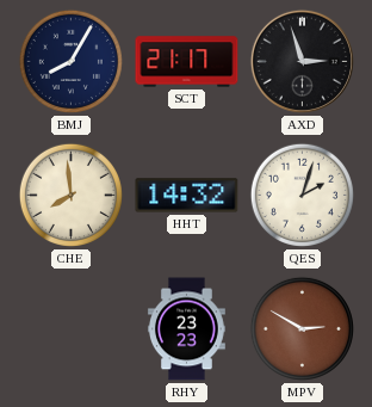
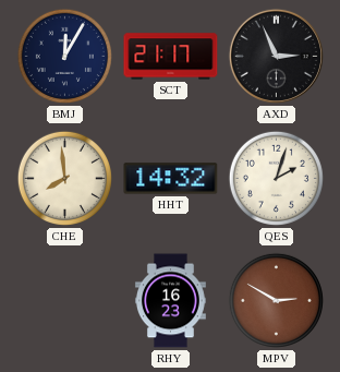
BMJ: 8:05 -> 12:05 (64, 56)
AXD: 2:57 -> 2:56 (276, 56)
RHY: 23:23 -> 16:23 (171, 301)
